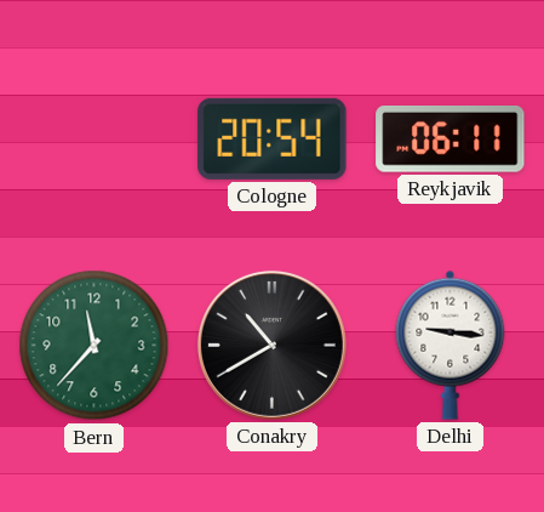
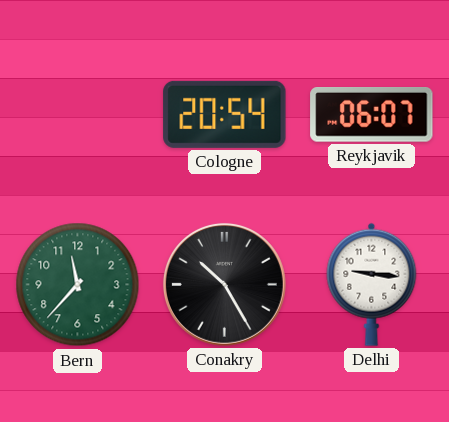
Reykjavik: 06:11 -> 06:07 (372, 115)
Conakry: 10:40 -> 10:25 (224, 284)
